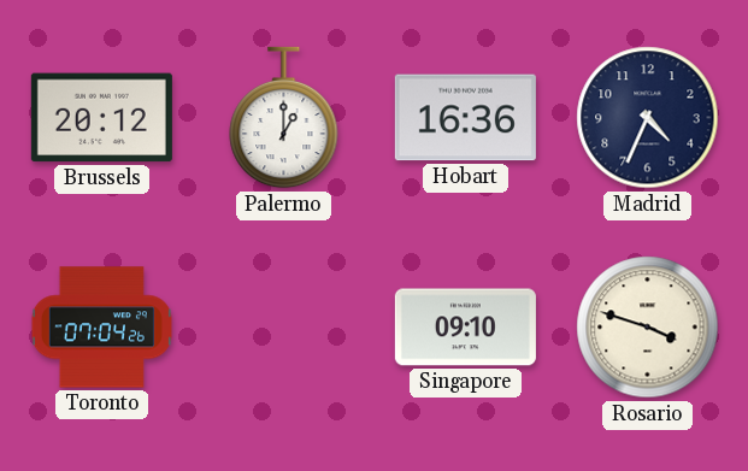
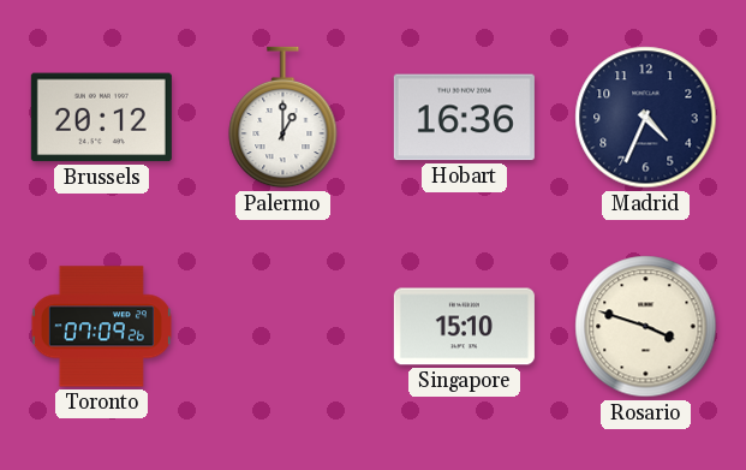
Toronto: 07:04 -> 07:09 (101, 327)
Singapore: 09:10 -> 15:10 (464, 327)
